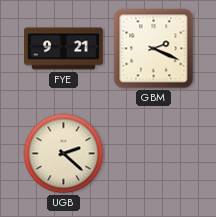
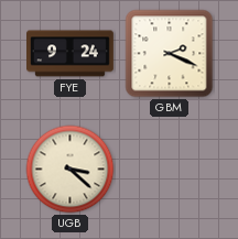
FYE: 9:21 -> 9:24 (71, 54)
UGB: 2:22 -> 3:22 (71, 170)
